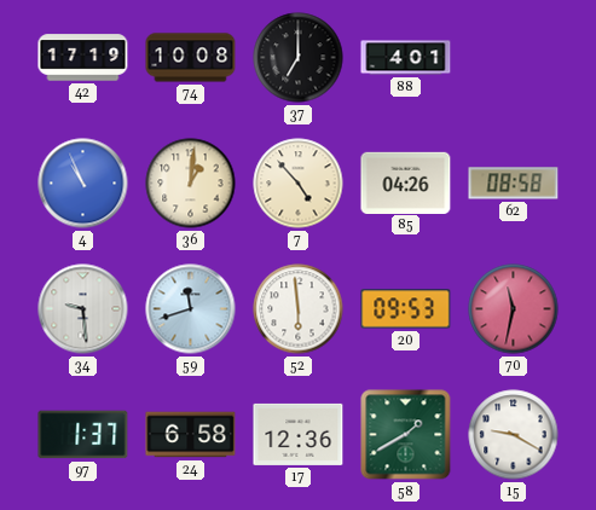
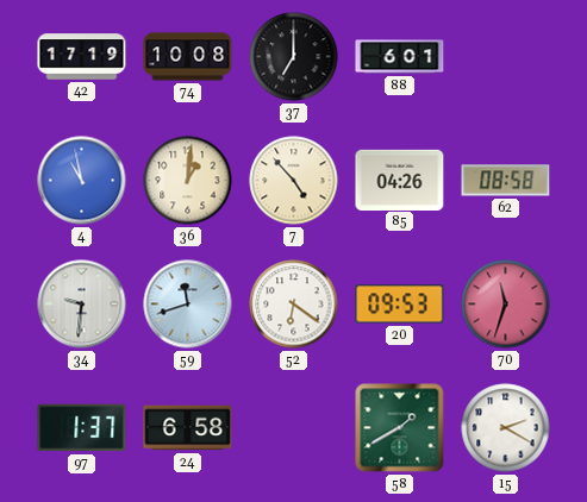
88: 4:01 -> 6:01 (400, 57)
4: 10:56 -> 10:58 (82, 181)
34: 9:29 -> 9:31 (82, 305)
52: 5:59 -> 6:21 (294, 305)
70: 11:32 -> 11:33 (506, 305)
17: 12:36 -> none (299, 434)
15: 9:20 -> 2:20 (506, 428)
